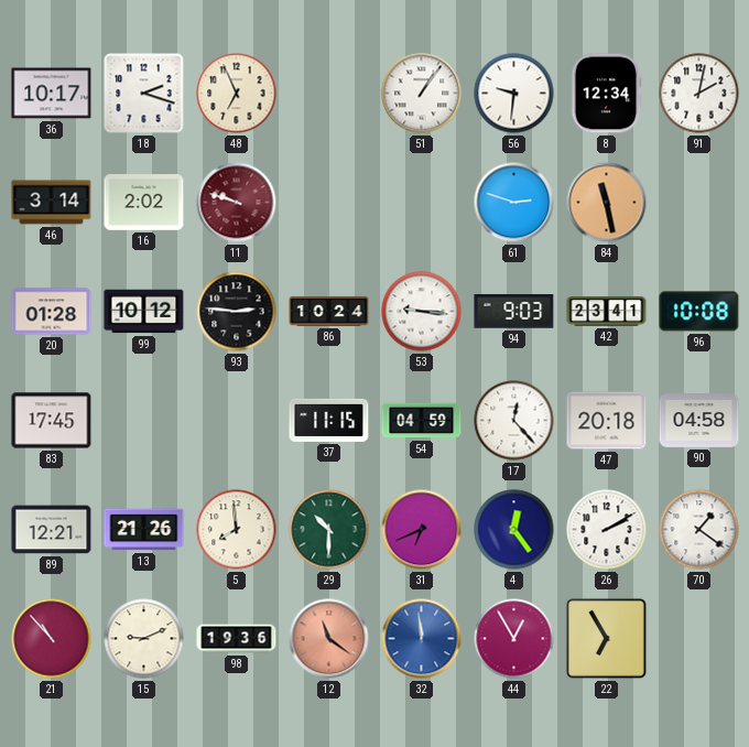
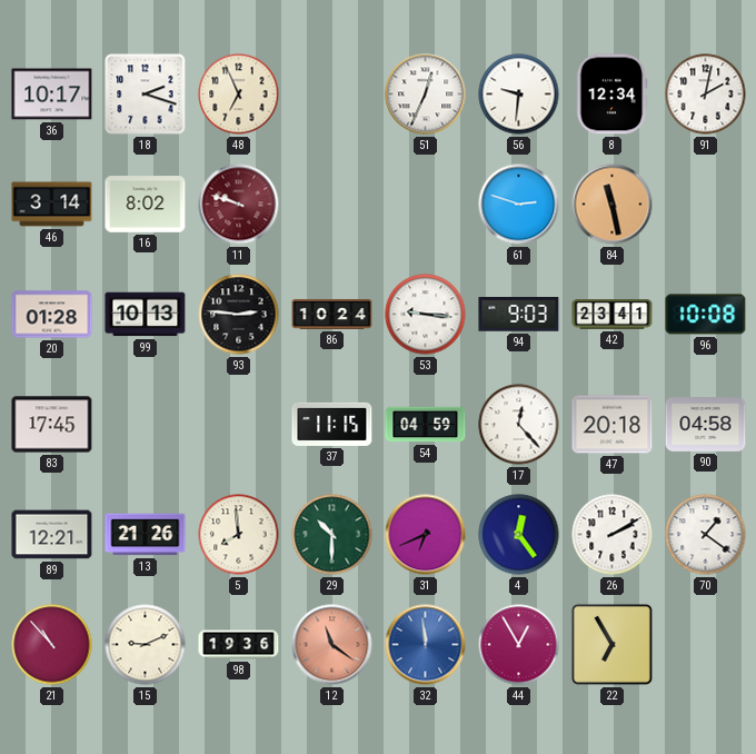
51: 1:06 -> 12:34 (426, 95)
16: 2:02 -> 8:02 (146, 205)
99: 10:12 -> 10:13 (146, 315)
